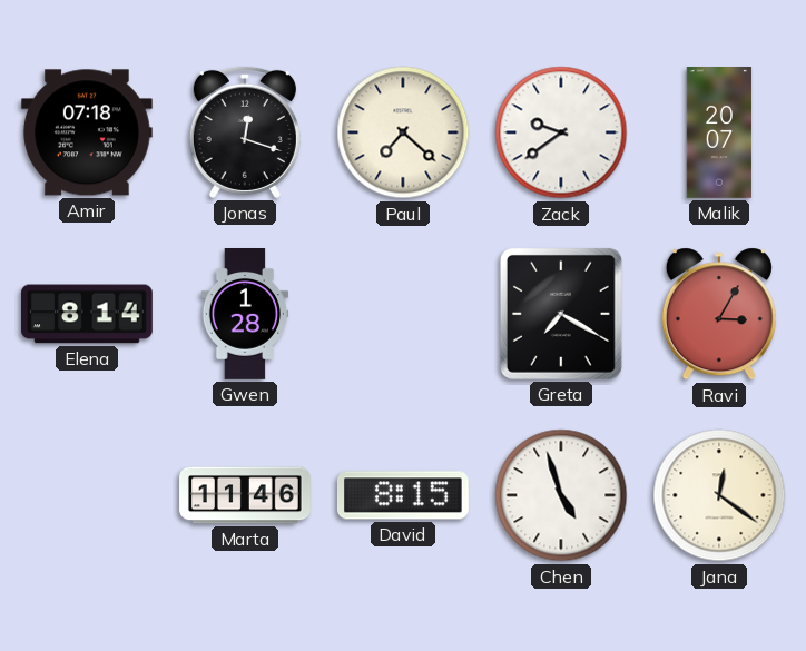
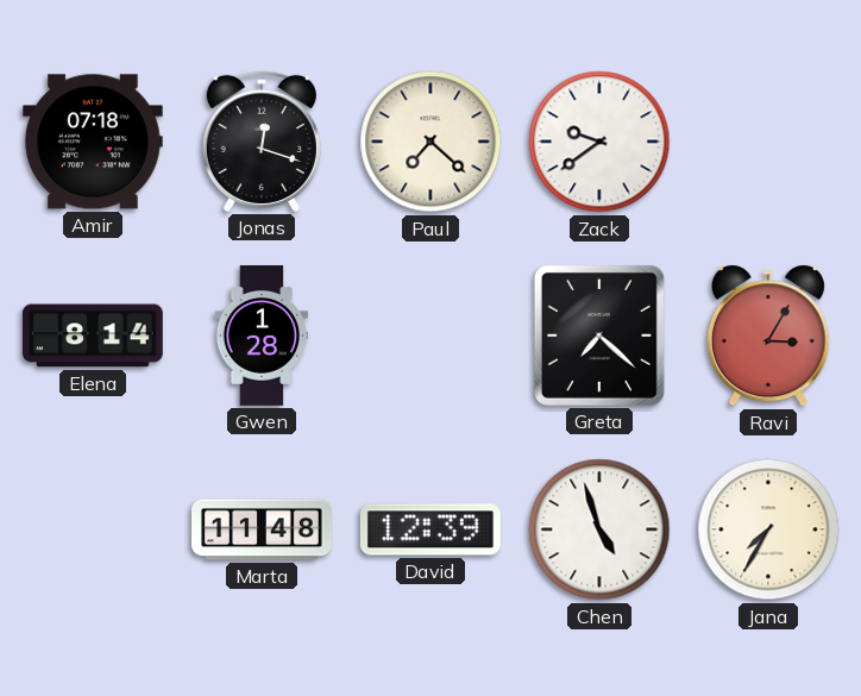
Malik: 20:07 -> none (719, 134)
Greta: 7:20 -> 7:22 (599, 336)
Marta: 11:46 -> 11:48 (262, 529)
David: 8:15 -> 12:39 (430, 529)
Jana: 12:21 -> 7:35 (768, 529)
